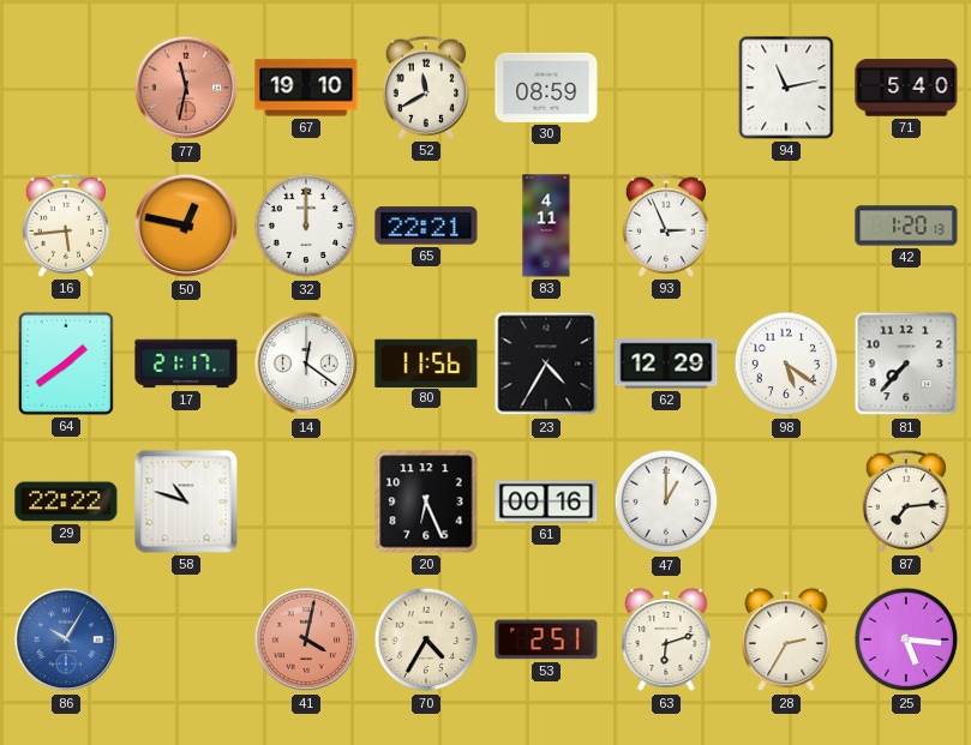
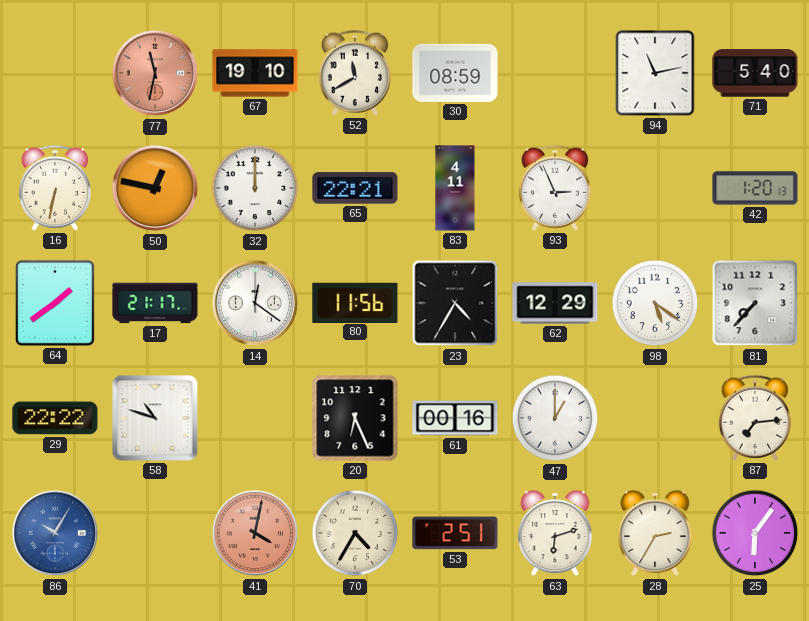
16: 5:44 -> 6:32 (55, 188)
25: 5:16 -> 6:06 (755, 533)
